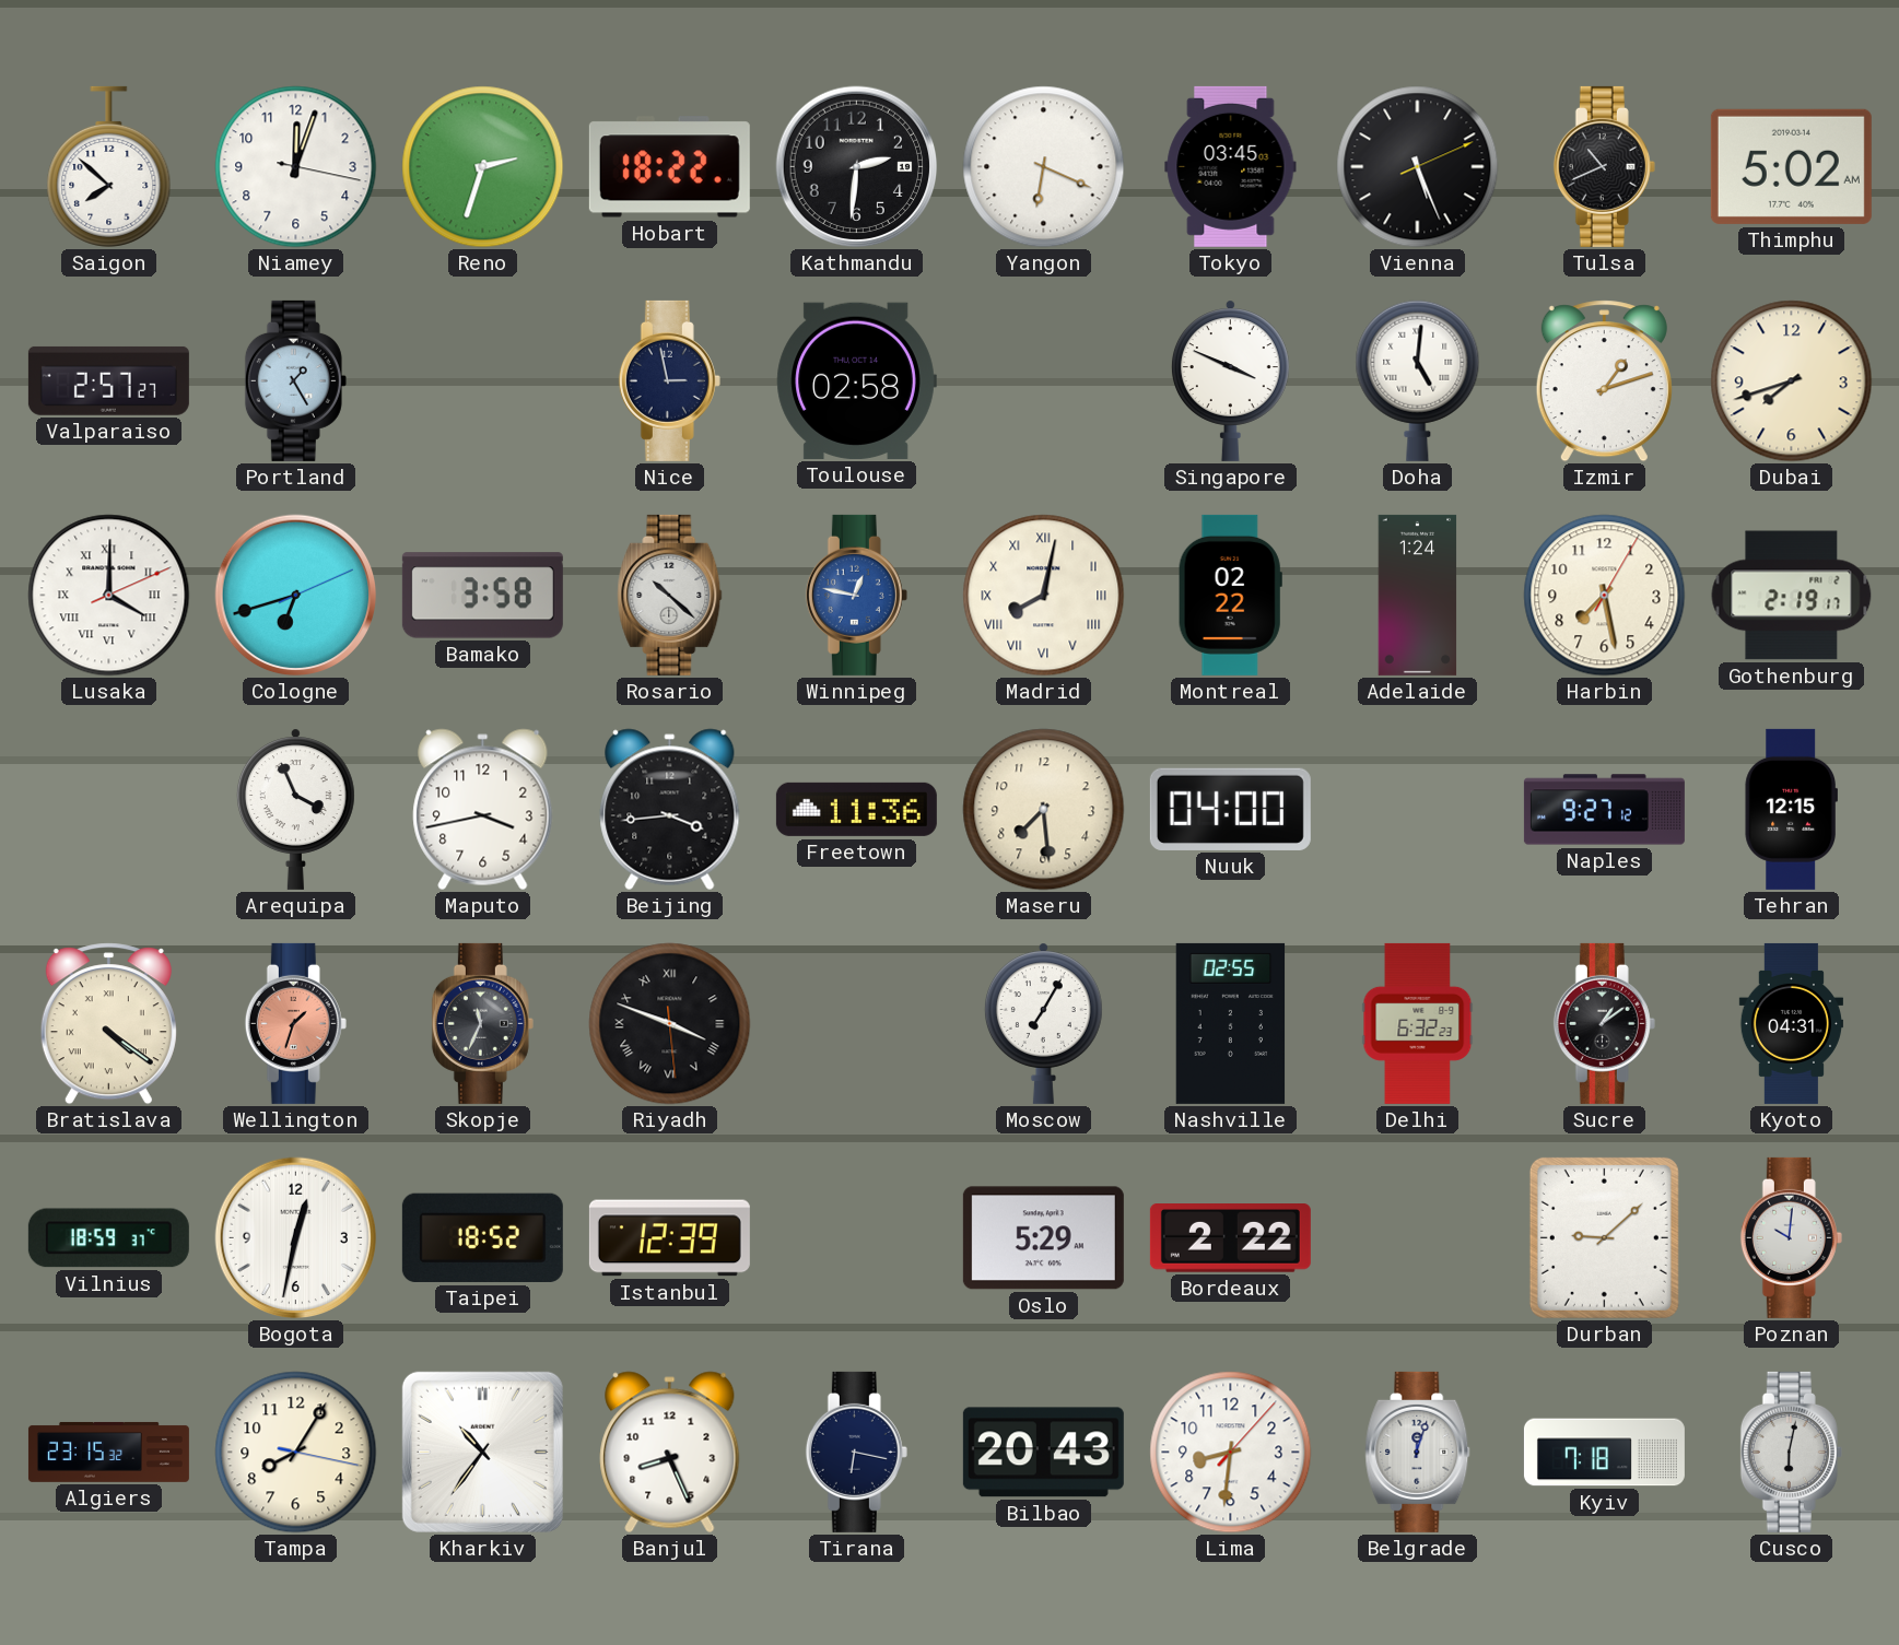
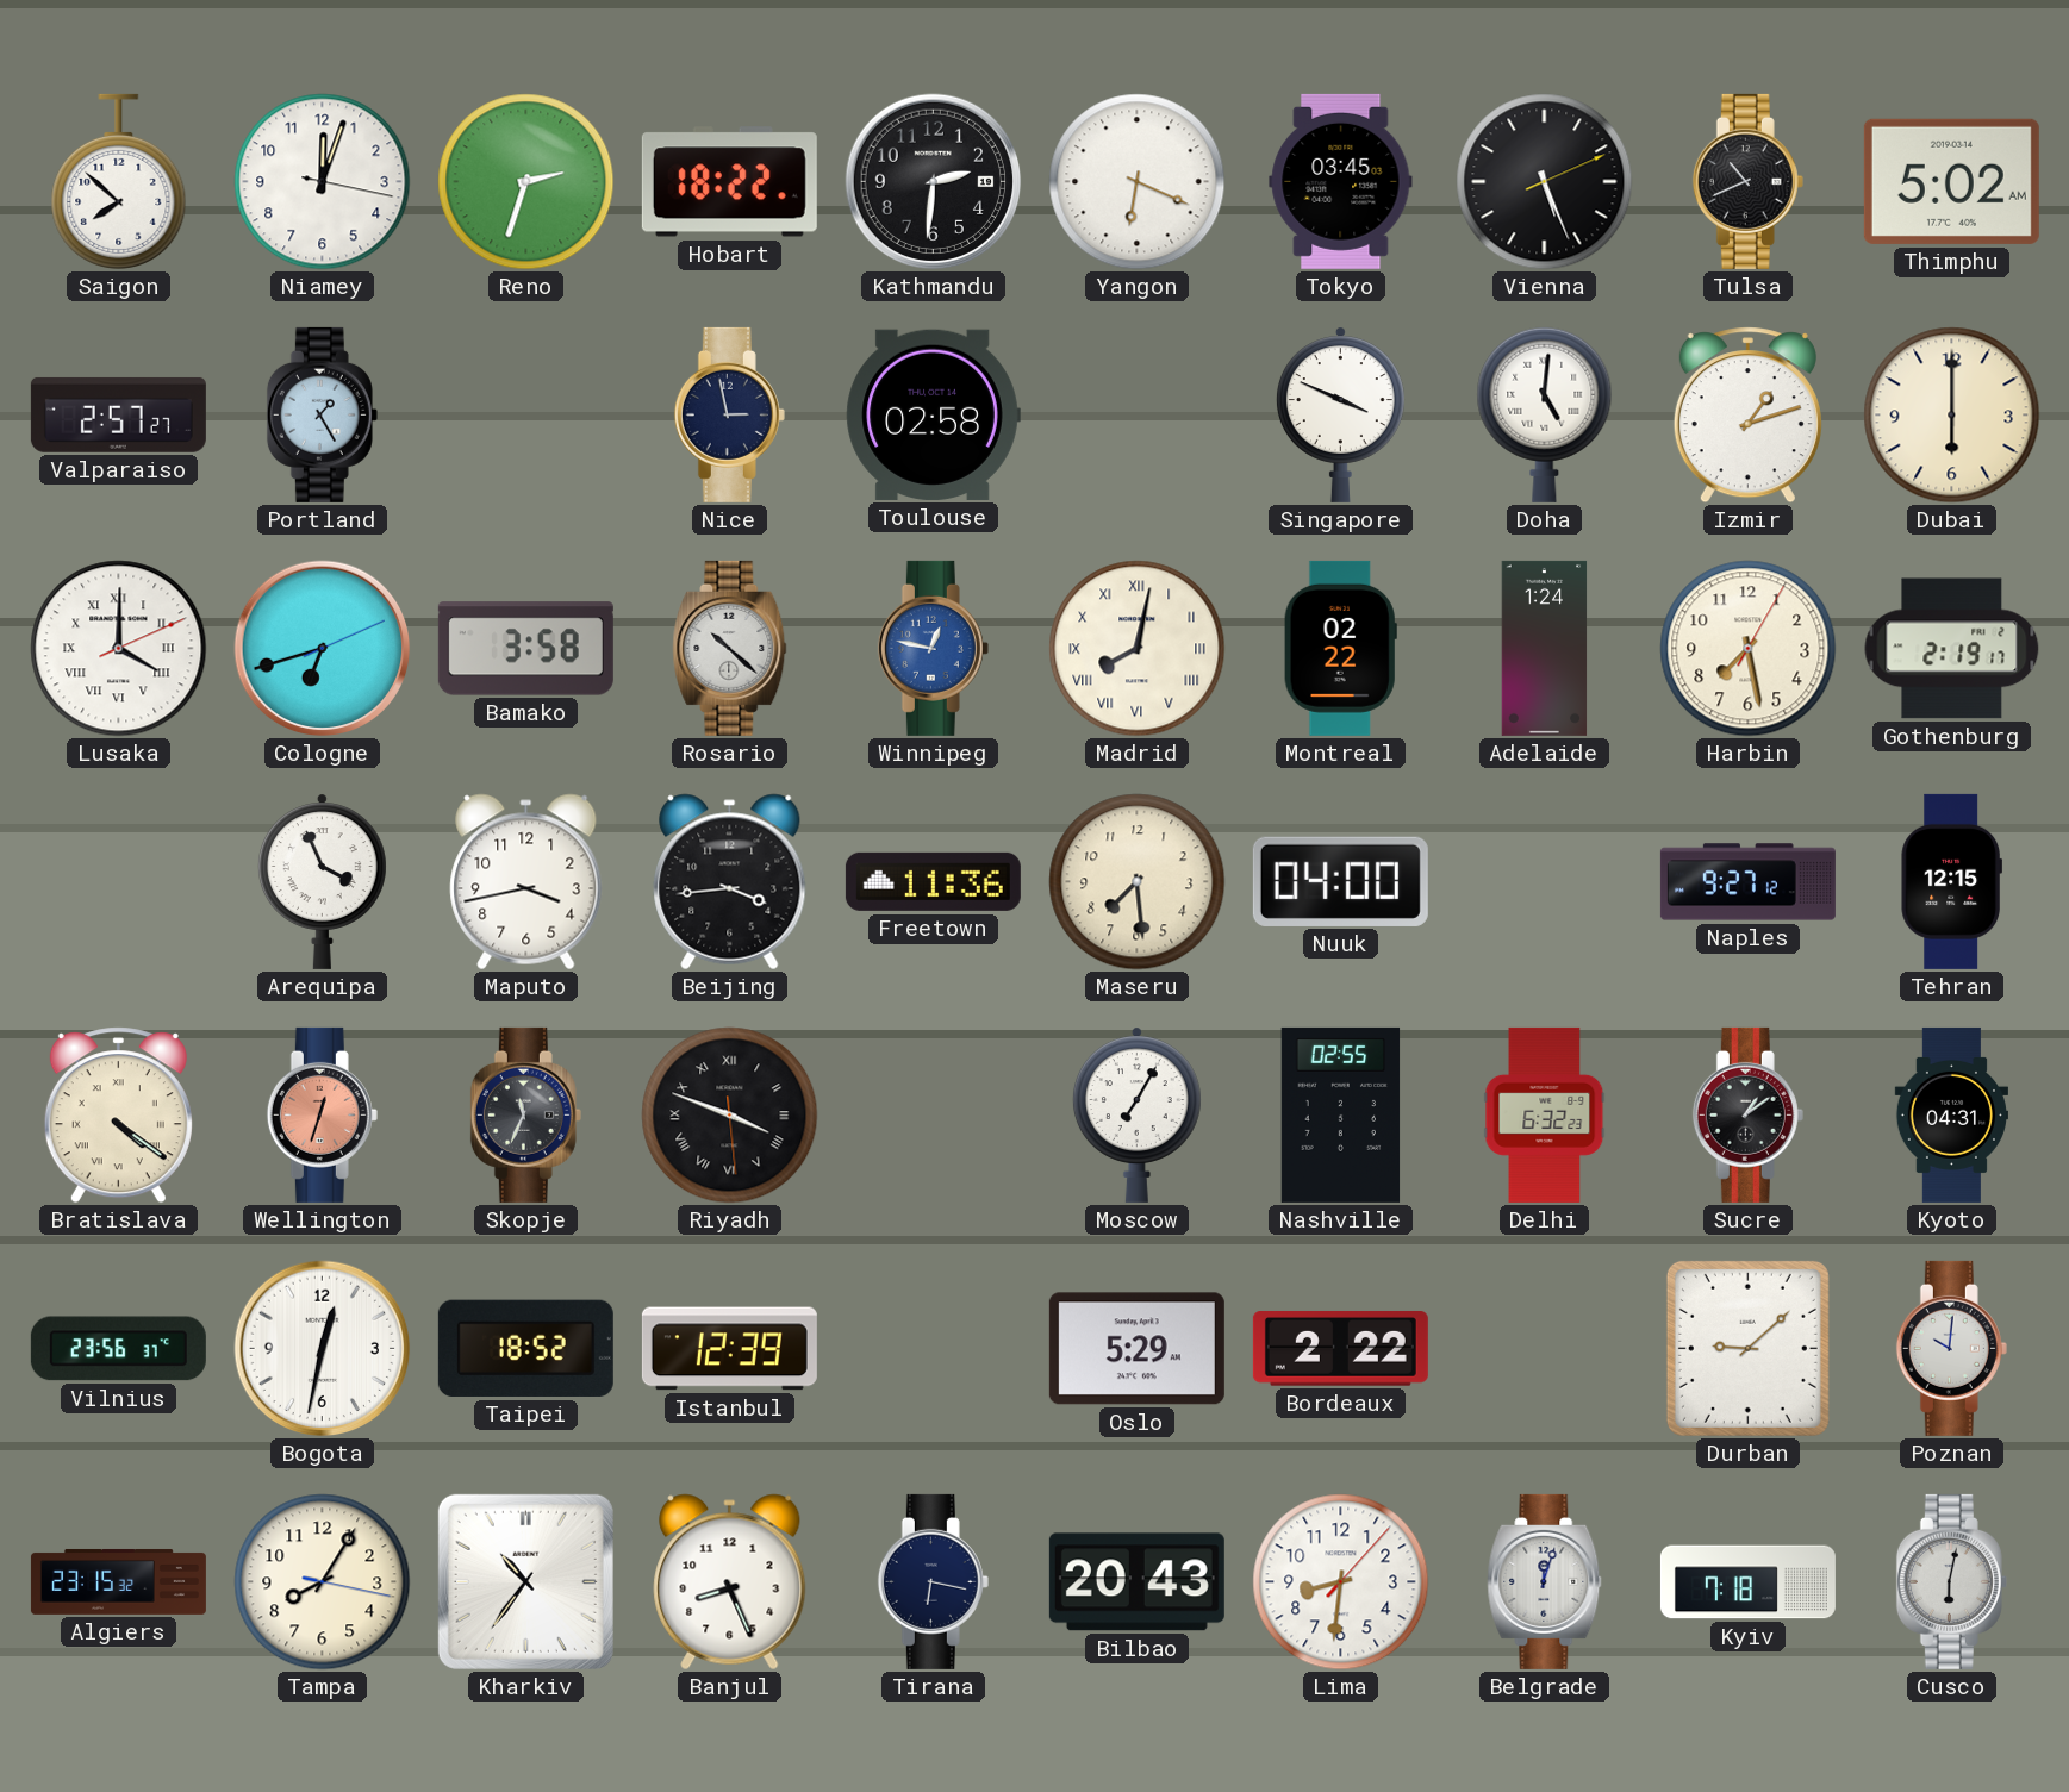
Dubai: 7:42 -> 6:00 (1952, 416)
Wellington: 1:33 -> 12:33 (322, 1114)
Vilnius: 18:59 -> 23:56 (118, 1349)
